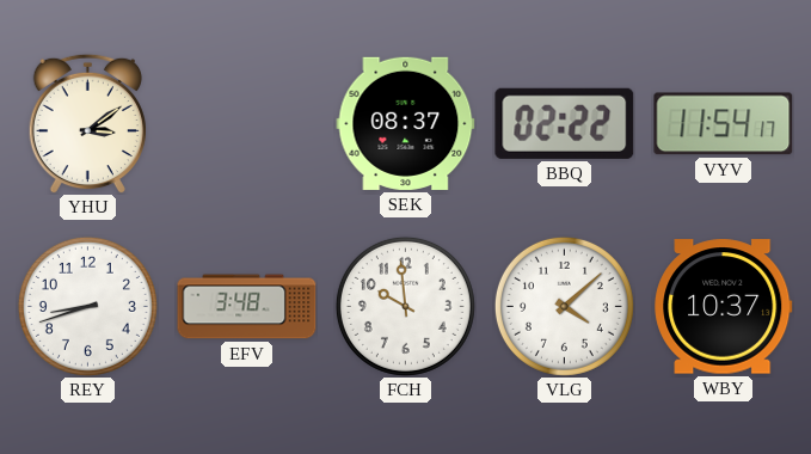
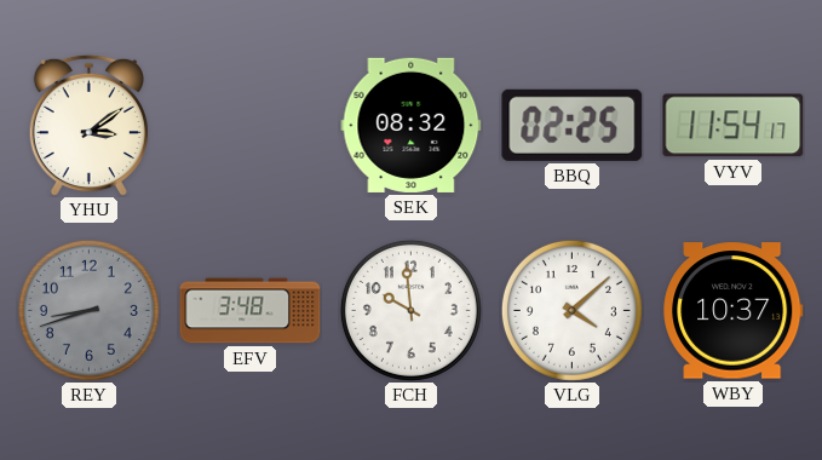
SEK: 08:37 -> 08:32 (412, 125)
BBQ: 02:22 -> 02:25 (573, 125)
REY dial: white -> grey (88, 310)
